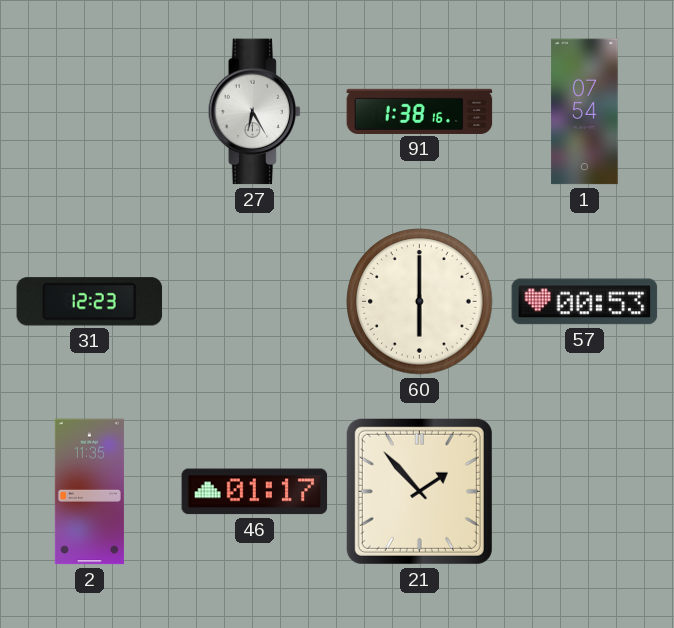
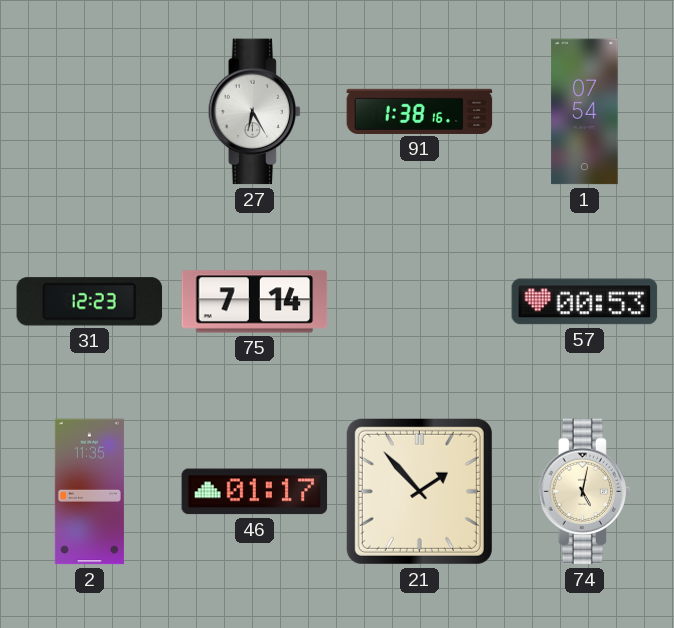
75: none -> 7:14 (255, 302)
60: 6:00 -> none (420, 302)
74: none -> 5:02 (585, 492)
